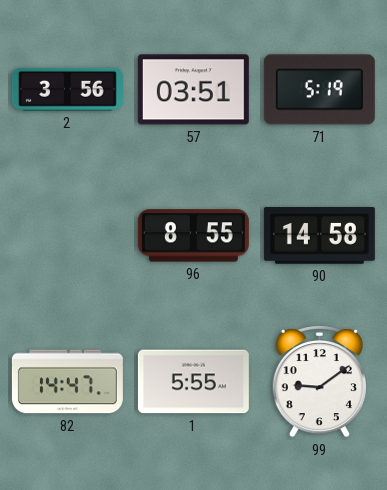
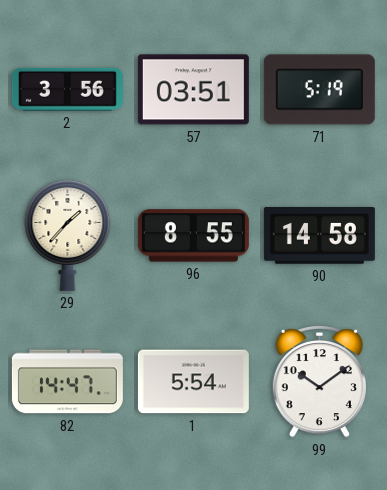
29: none -> 1:37 (68, 236)
1: 5:55 -> 5:54 (193, 382)
99: 9:09 -> 10:09 (319, 382)
